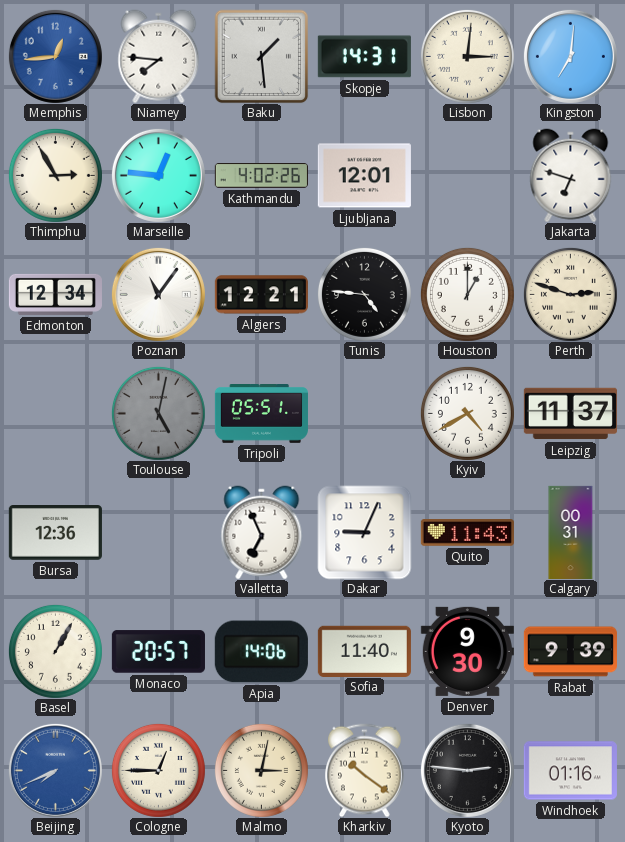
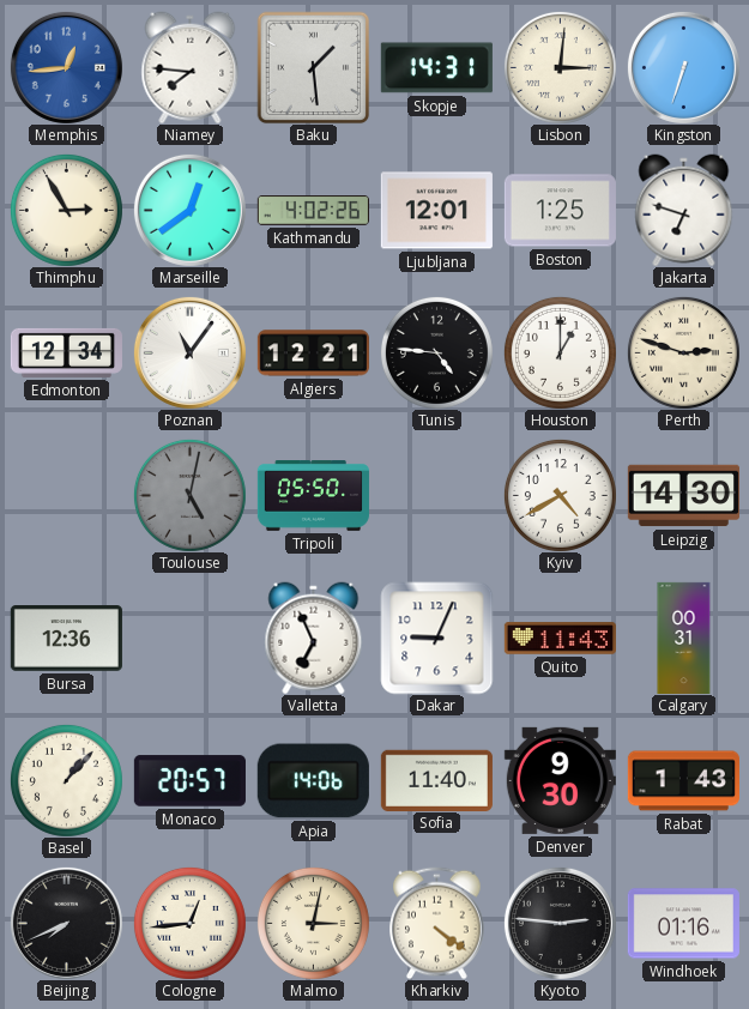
Kingston: 7:01 -> 6:33 (683, 67)
Marseille: 12:46 -> 12:39 (189, 210)
Boston: none -> 1:25 (560, 211)
Tripoli: 05:51 -> 05:50 (313, 496)
Leipzig: 11:37 -> 14:30 (683, 496)
Basel: 1:05 -> 1:07 (66, 780)
Rabat: 9:39 -> 1:43 (683, 781)
Beijing dial: blue -> black (66, 923)
Cologne: 12:45 -> 12:44 (189, 923)
Kharkiv: 10:21 -> 4:21 (437, 923)
